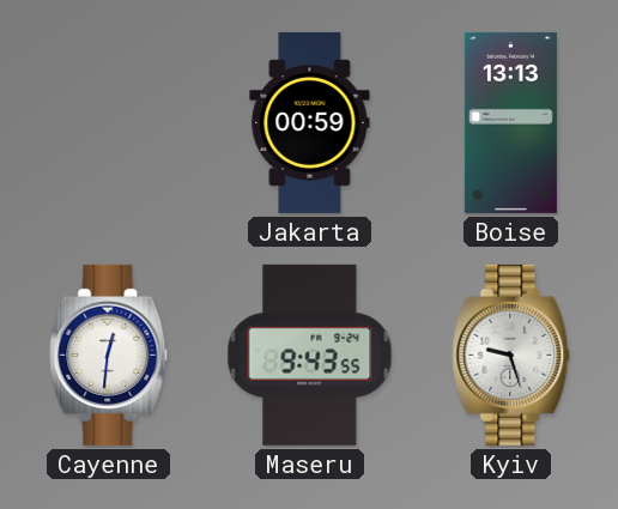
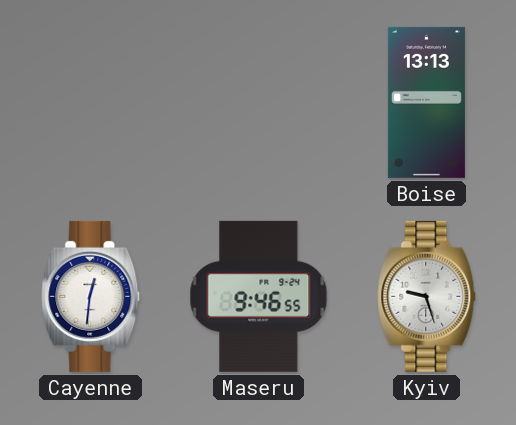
Jakarta: 00:59 -> none (310, 122)
Maseru: 9:43 -> 9:46 (259, 296)
